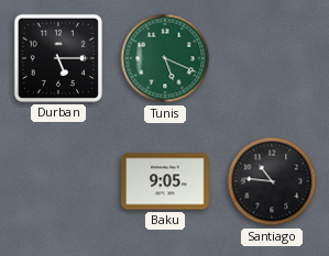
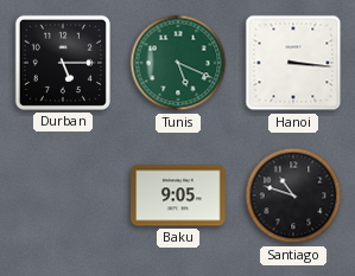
Hanoi: none -> 3:16 (293, 63)
Santiago: 10:46 -> 10:48 (293, 195)
